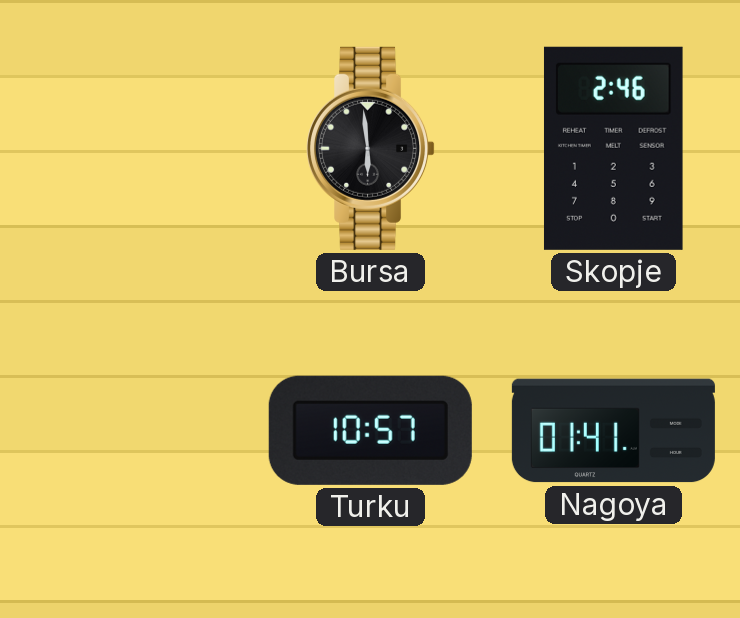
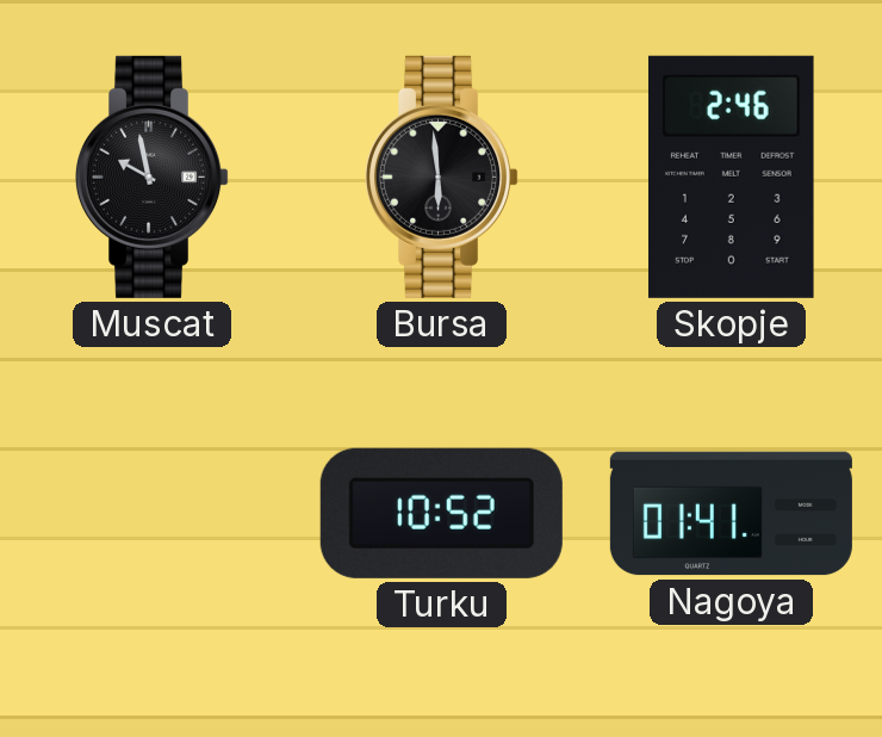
Muscat: none -> 9:58 (154, 176)
Turku: 10:57 -> 10:52 (441, 513)
